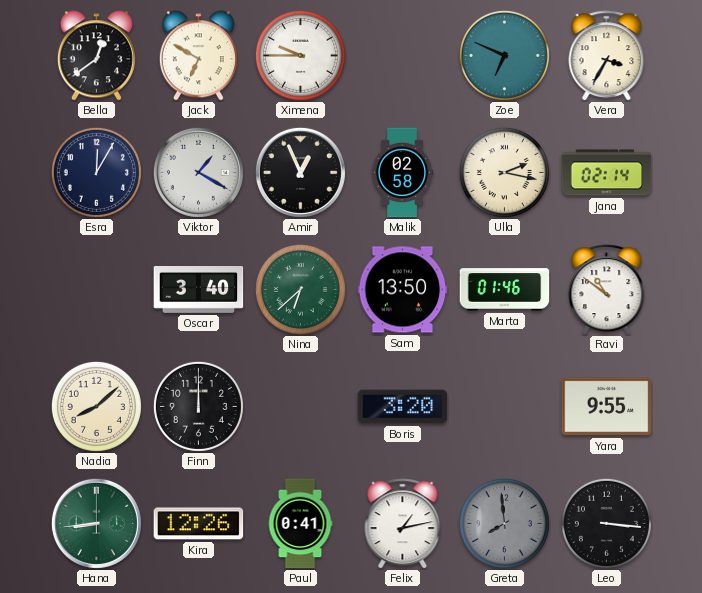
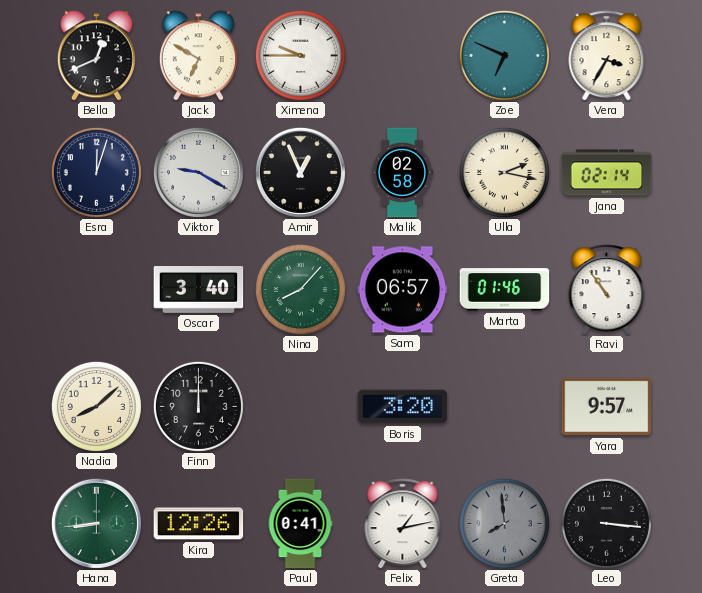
Bella: 12:39 -> 12:41 (96, 56)
Esra: 12:05 -> 12:03 (96, 172)
Viktor: 1:20 -> 9:20 (198, 172)
Nina: 6:38 -> 8:07 (300, 289)
Sam: 13:50 -> 06:57 (403, 290)
Ravi: 10:51 -> 10:54 (607, 290)
Yara: 9:55 -> 9:57 (607, 407)
